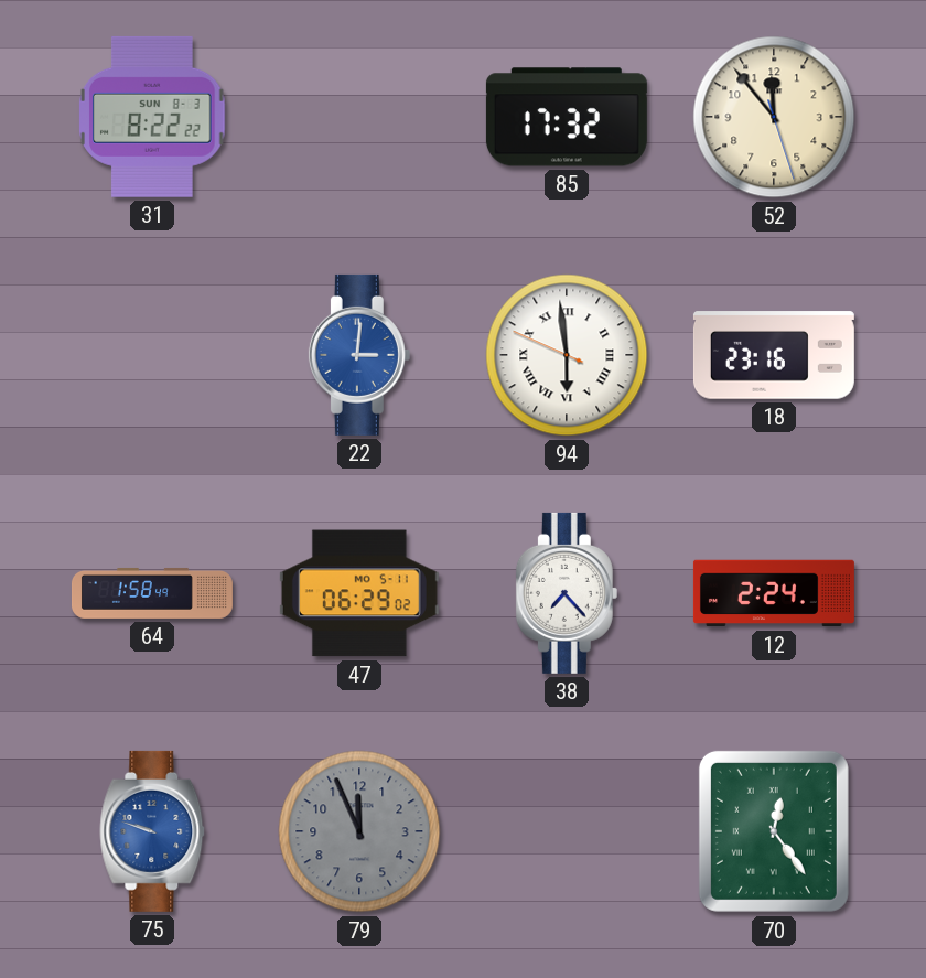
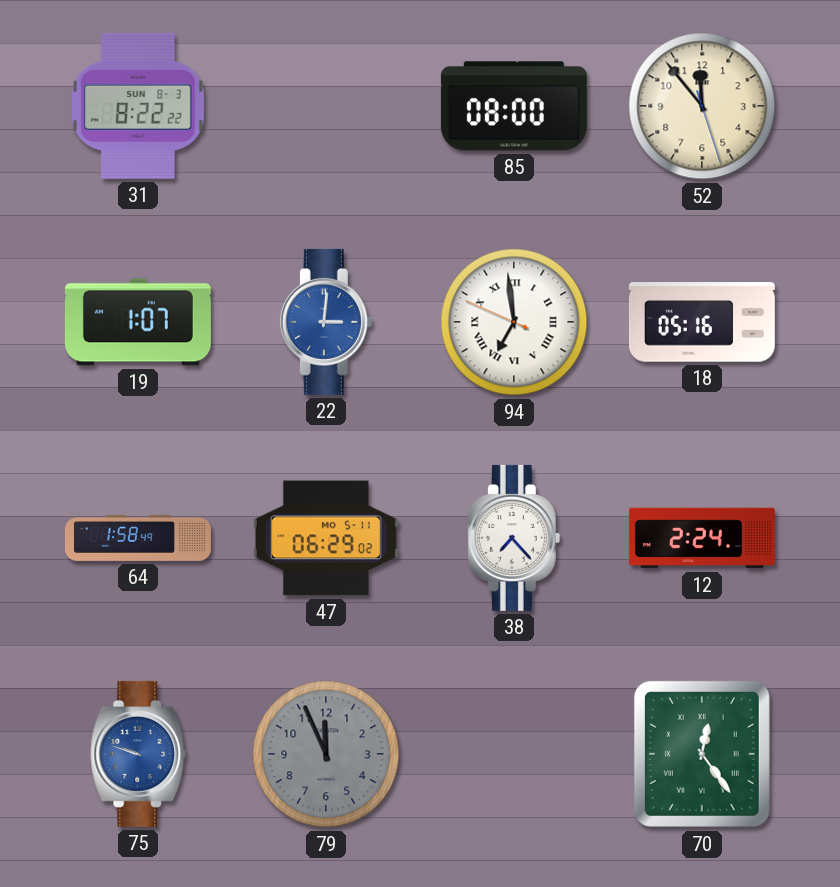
85: 17:32 -> 08:00 (514, 106)
19: none -> 1:07 (138, 322)
94: 5:58 -> 6:58 (514, 322)
18: 23:16 -> 05:16 (702, 322)
